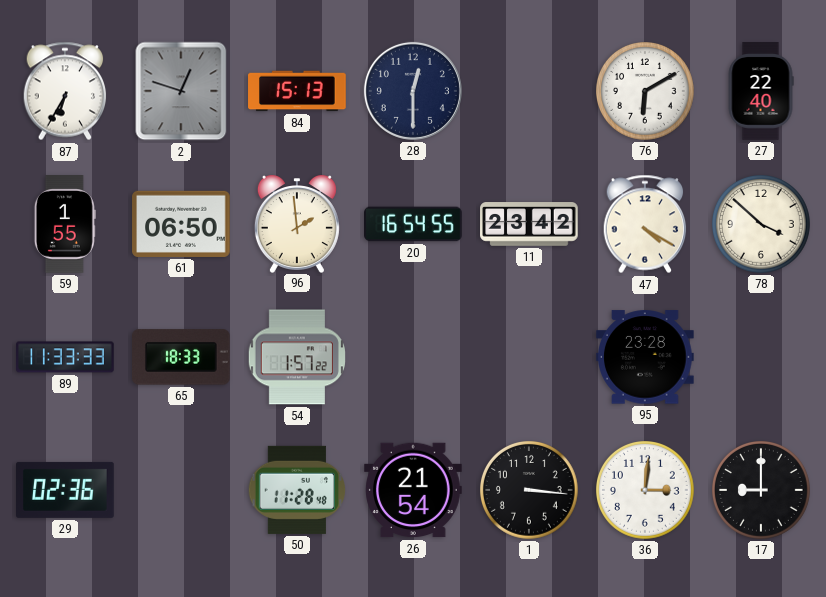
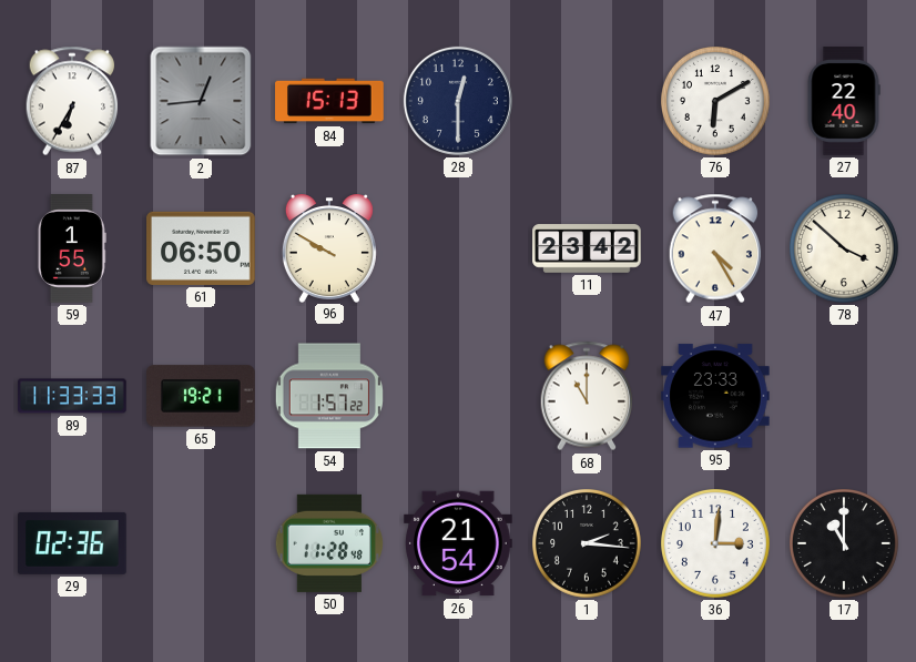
2: 12:48 -> 12:44 (201, 101)
96: 1:59 -> 9:50 (329, 248)
20: 16:54 -> none (413, 224)
47: 4:20 -> 4:25 (715, 248)
65: 18:33 -> 19:21 (202, 396)
68: none -> 11:00 (587, 396)
95: 23:28 -> 23:33 (716, 396)
1: 3:16 -> 2:16 (588, 544)
17: 9:00 -> 11:00 (845, 544)
